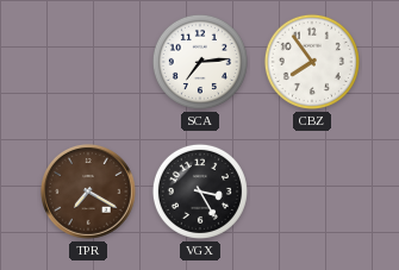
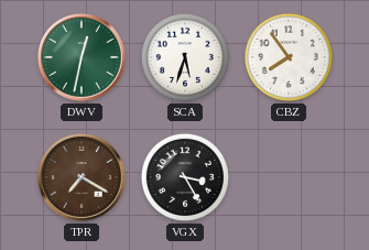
DWV: none -> 12:32 (83, 58)
SCA: 7:14 -> 5:33 (185, 57)
